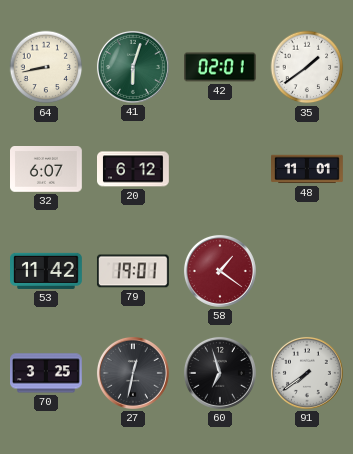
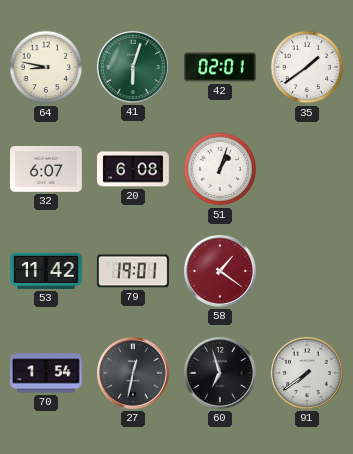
64: 8:43 -> 8:47 (46, 67)
20: 6:12 -> 6:08 (134, 169)
51: none -> 1:03 (220, 169)
48: 11:01 -> none (308, 169)
70: 3:25 -> 1:54 (47, 373)
